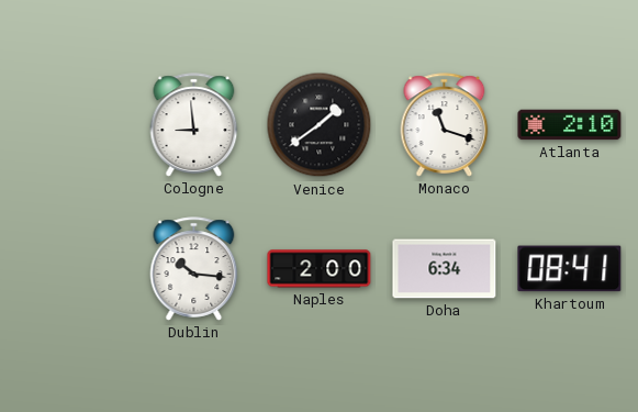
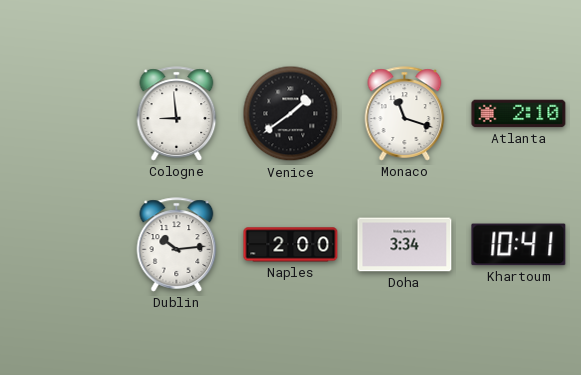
Dublin: 10:16 -> 10:14 (177, 245)
Doha: 6:34 -> 3:34 (405, 245)
Khartoum: 08:41 -> 10:41 (519, 245)
